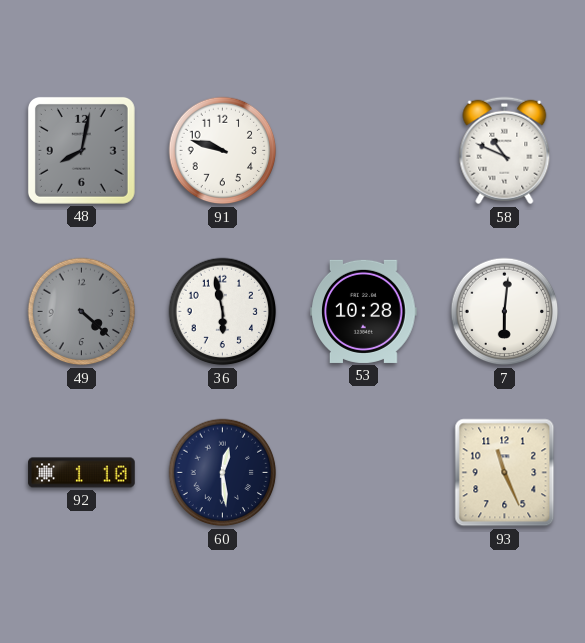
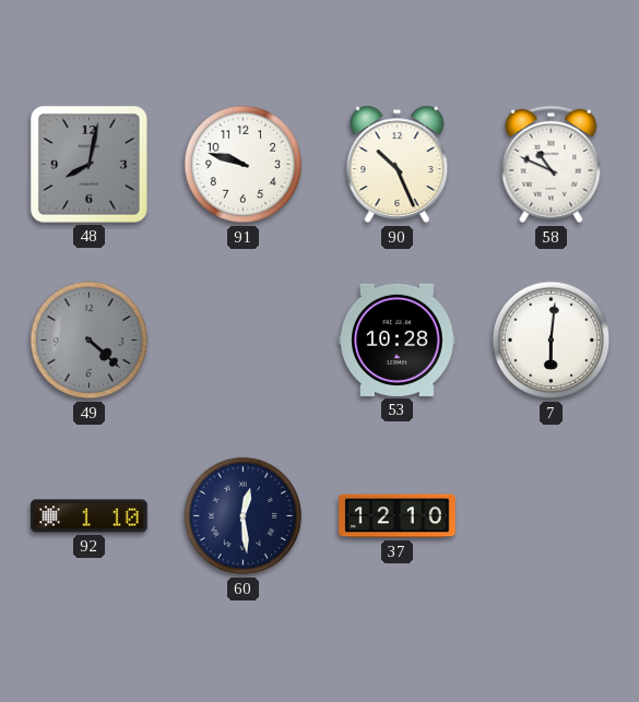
90: none -> 10:26 (398, 165)
36: 5:58 -> none (223, 312)
37: none -> 12:10 (398, 516)
93: 11:26 -> none (505, 473)
